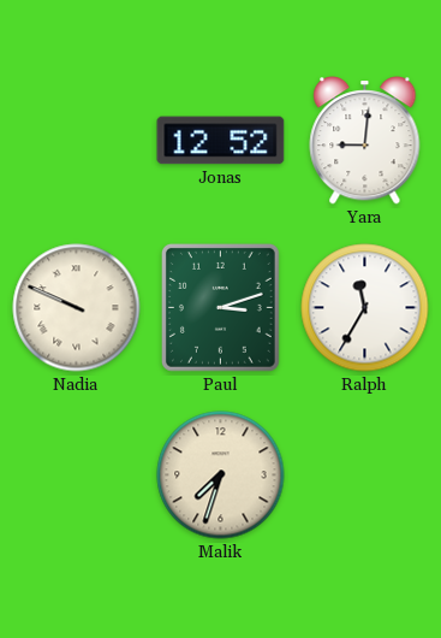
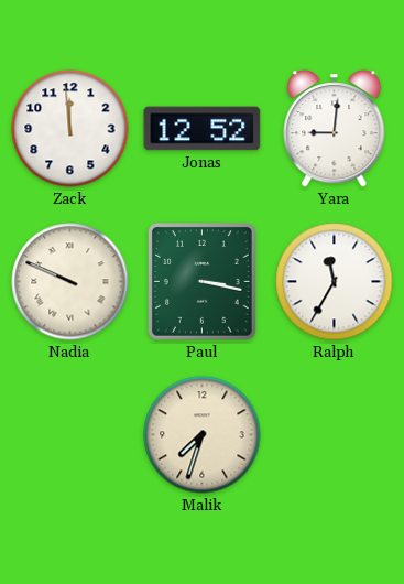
Zack: none -> 11:59 (70, 129)
Paul: 3:12 -> 3:17 (201, 282)
